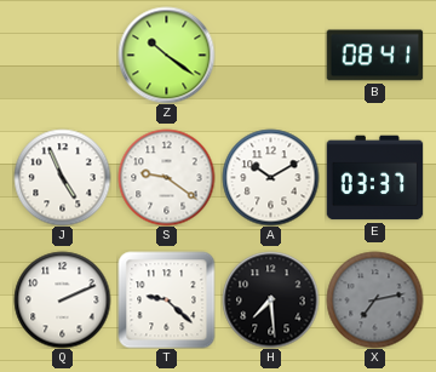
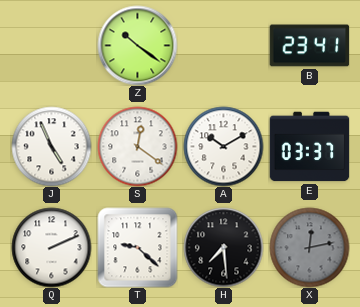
B: 08:41 -> 23:41 (309, 46)
S: 9:21 -> 12:21 (137, 146)
X: 7:13 -> 12:13 (309, 247)
